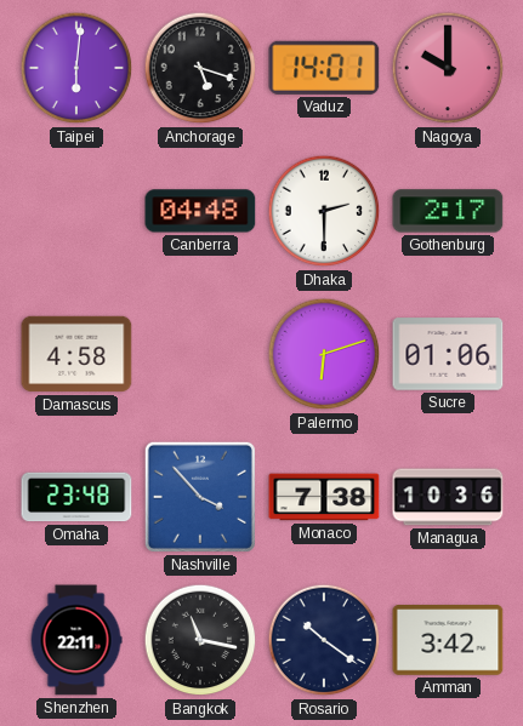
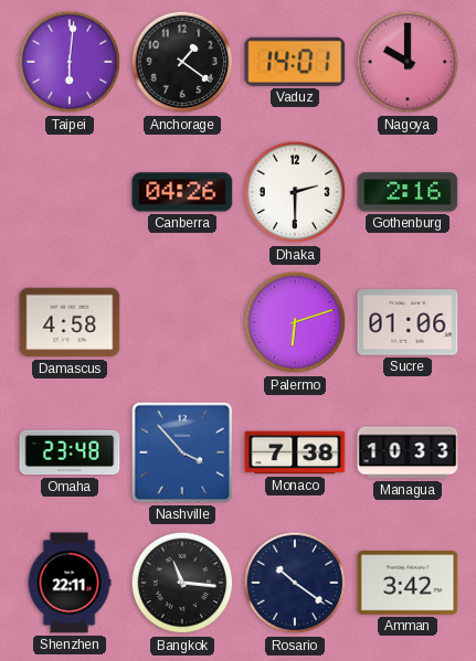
Anchorage: 5:18 -> 1:21 (182, 62)
Canberra: 04:48 -> 04:26 (182, 192)
Gothenburg: 2:17 -> 2:16 (408, 192)
Managua: 10:36 -> 10:33 (408, 452)
Bangkok: 11:17 -> 11:16 (182, 583)
